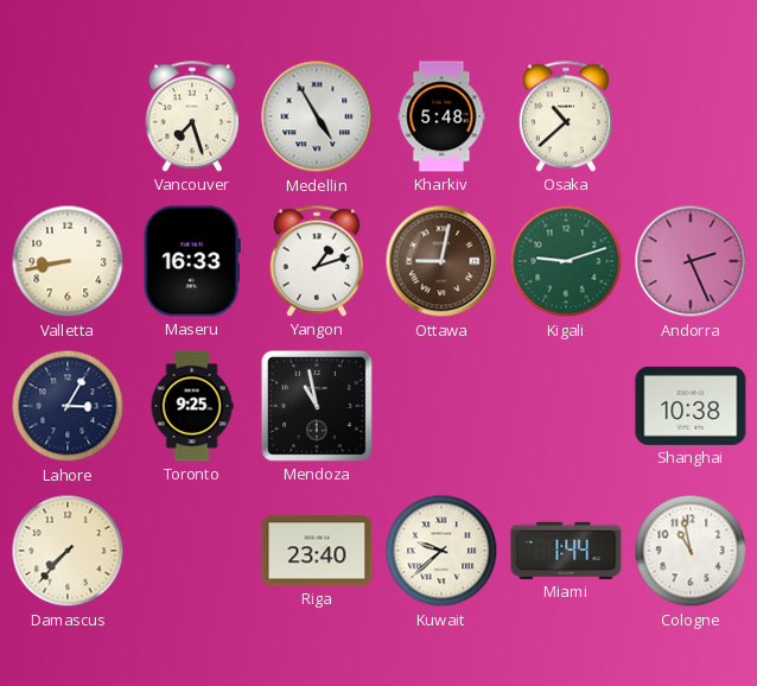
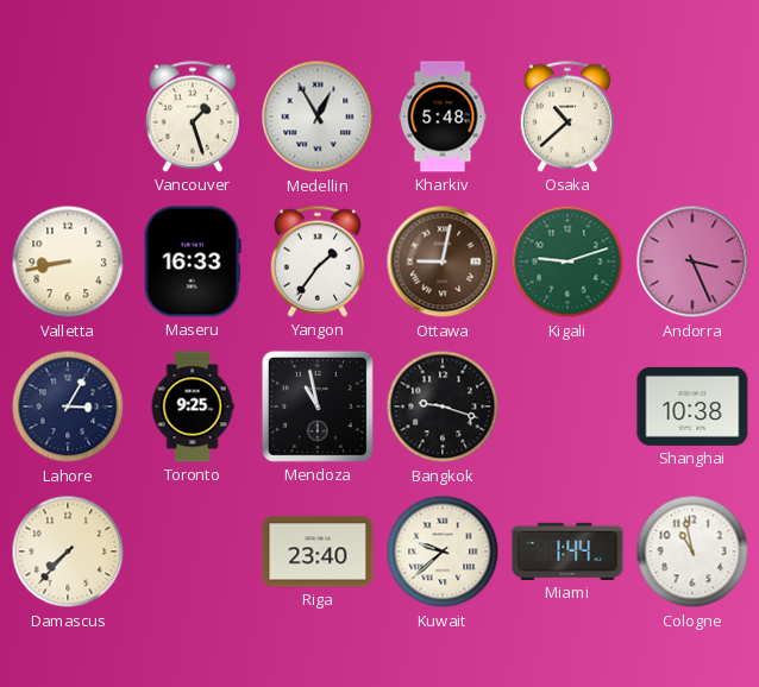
Vancouver: 7:27 -> 1:27 (192, 116)
Medellin: 4:55 -> 12:55 (318, 116)
Yangon: 1:12 -> 1:36 (316, 261)
Andorra: 2:26 -> 3:26 (692, 261)
Bangkok: none -> 9:18 (443, 406)
